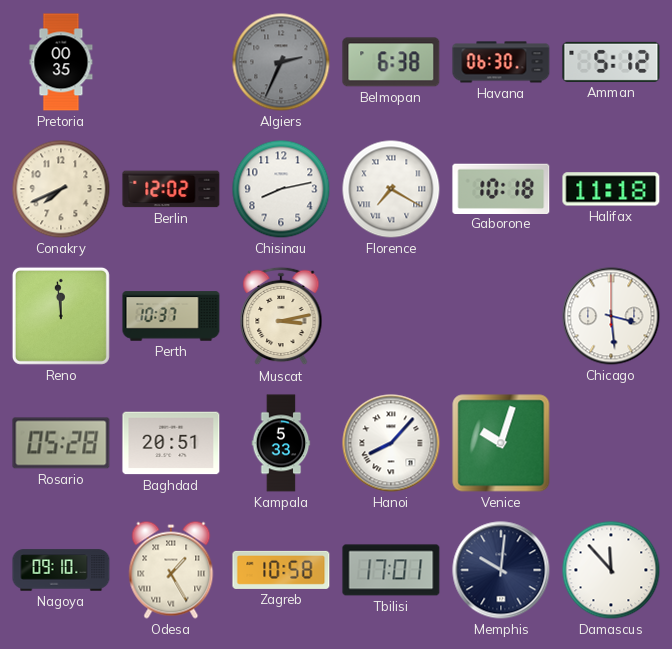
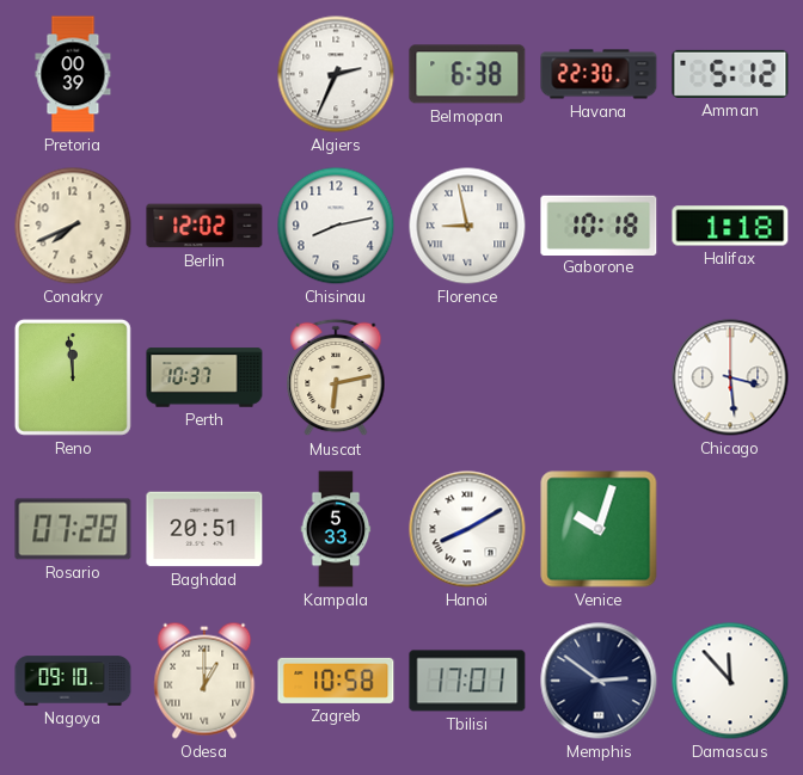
Pretoria: 00:35 -> 00:39 (73, 74)
Algiers dial: grey -> white (336, 74)
Havana: 06:30 -> 22:30 (599, 74)
Florence: 7:20 -> 8:58 (467, 226)
Halifax: 11:18 -> 1:18 (730, 226)
Muscat: 3:13 -> 6:13 (336, 377)
Rosario: 05:28 -> 07:28 (73, 529)
Hanoi: 8:07 -> 8:10 (467, 529)
Odesa: 1:25 -> 1:00 (204, 681)
Memphis: 10:01 -> 2:51 (599, 681)
